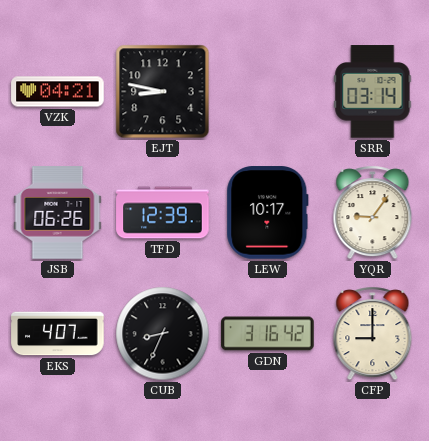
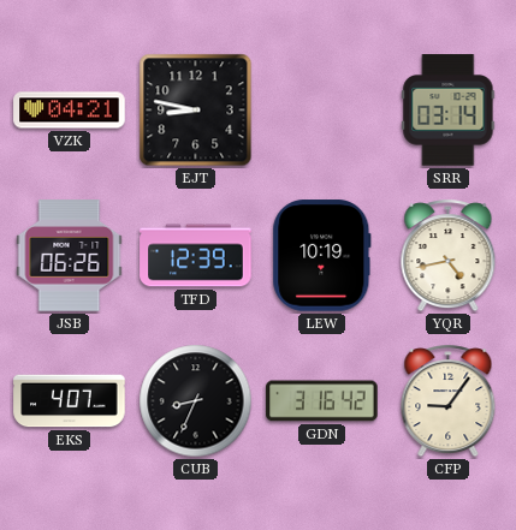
LEW: 10:17 -> 10:19 (322, 256)
YQR: 9:06 -> 4:43 (449, 256)
CFP: 9:00 -> 9:06 (449, 401)
